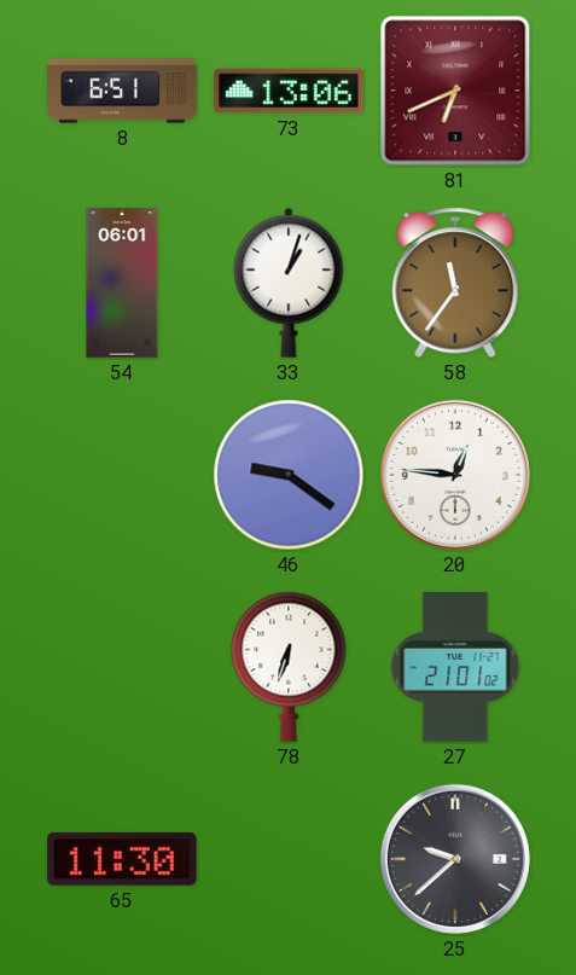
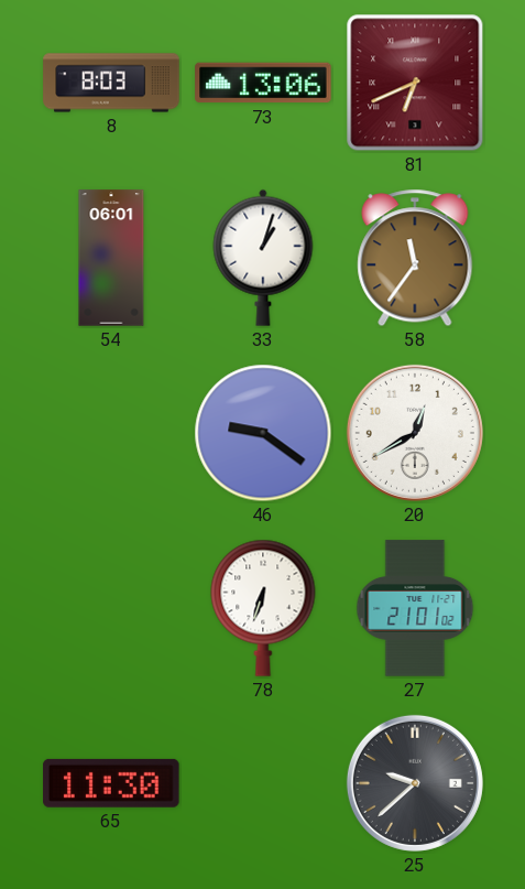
8: 6:51 -> 8:03 (111, 83)
20: 12:46 -> 12:40 (415, 433)
